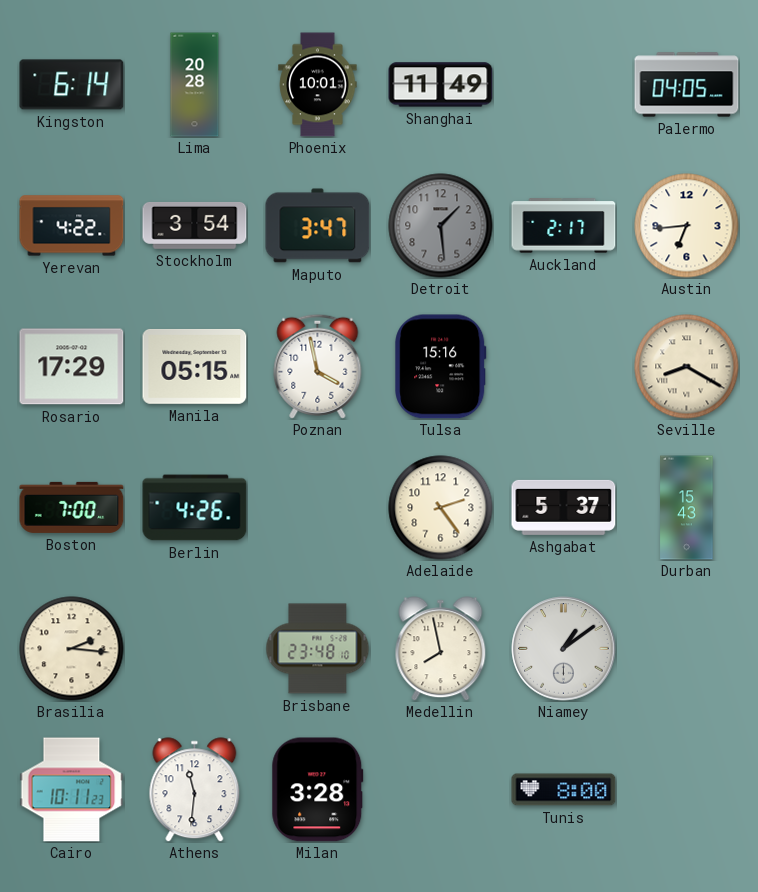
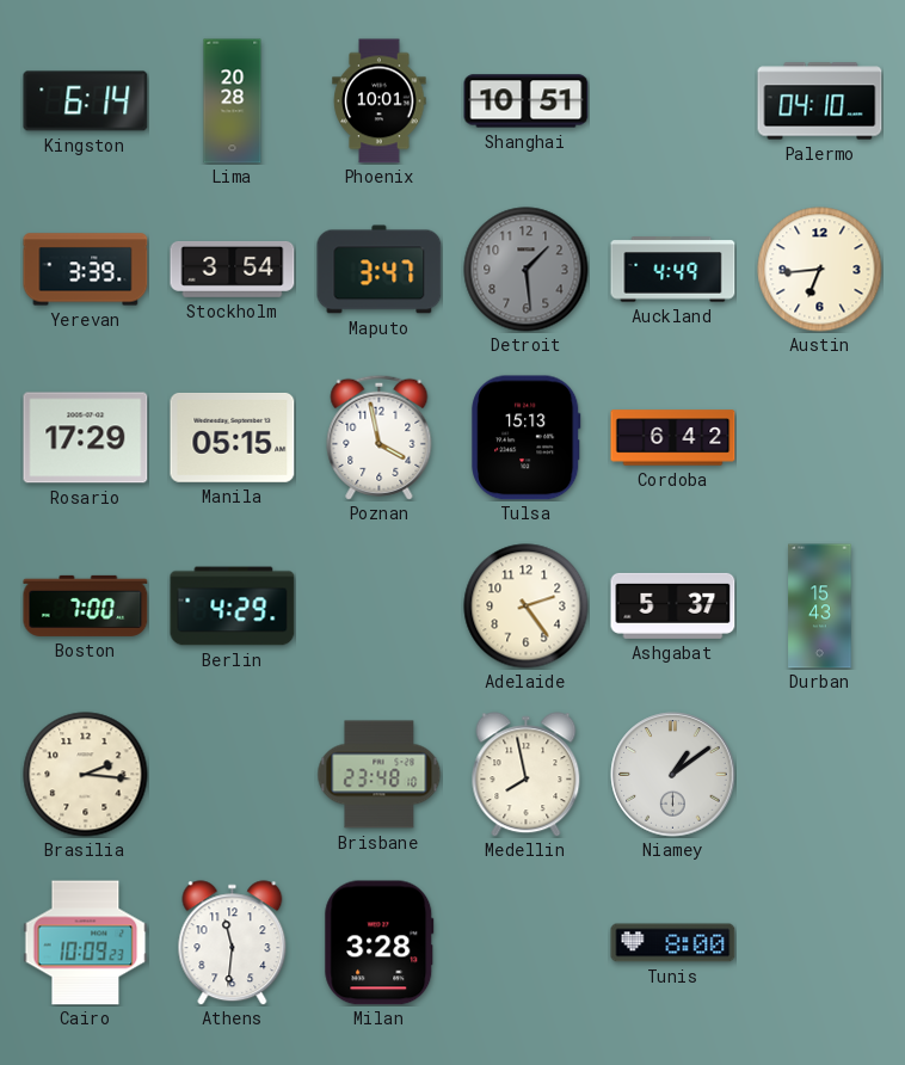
Shanghai: 11:49 -> 10:51 (527, 101)
Palermo: 04:05 -> 04:10 (820, 101)
Yerevan: 4:22 -> 3:39 (86, 270)
Auckland: 2:17 -> 4:49 (673, 270)
Tulsa: 15:16 -> 15:13 (527, 438)
Cordoba: none -> 6:42 (673, 438)
Seville: 8:20 -> none (687, 367)
Berlin: 4:26 -> 4:29 (233, 607)
Cairo: 10:11 -> 10:09 (86, 943)
